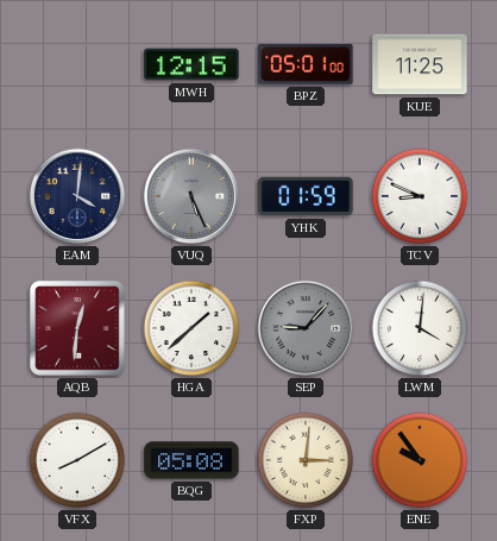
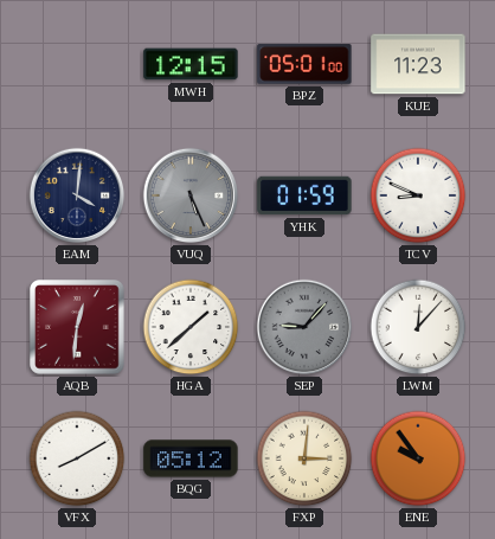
KUE: 11:25 -> 11:23 (418, 64)
LWM: 4:01 -> 12:07 (418, 327)
BQG: 05:08 -> 05:12 (191, 458)
